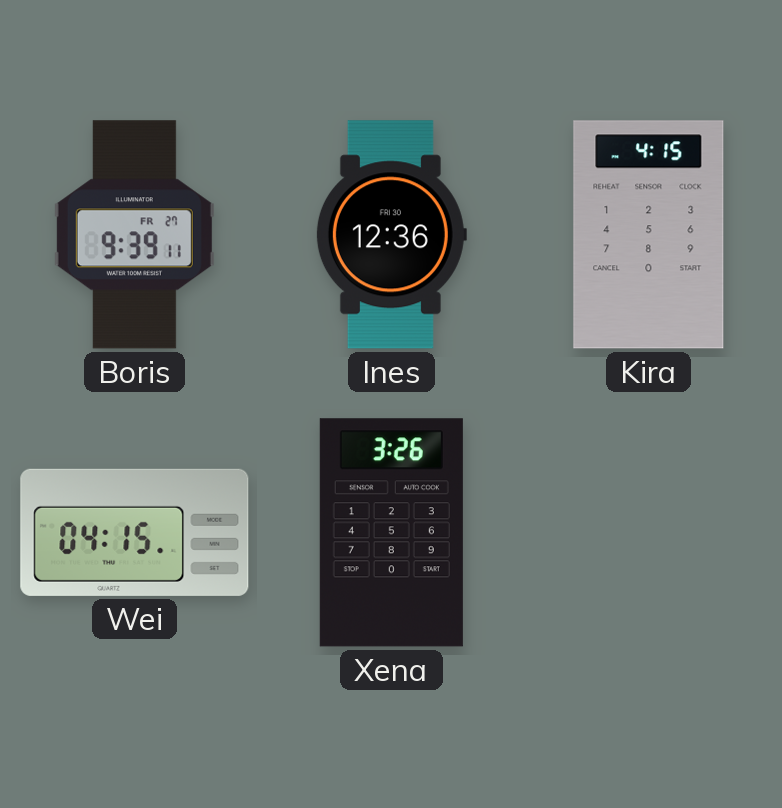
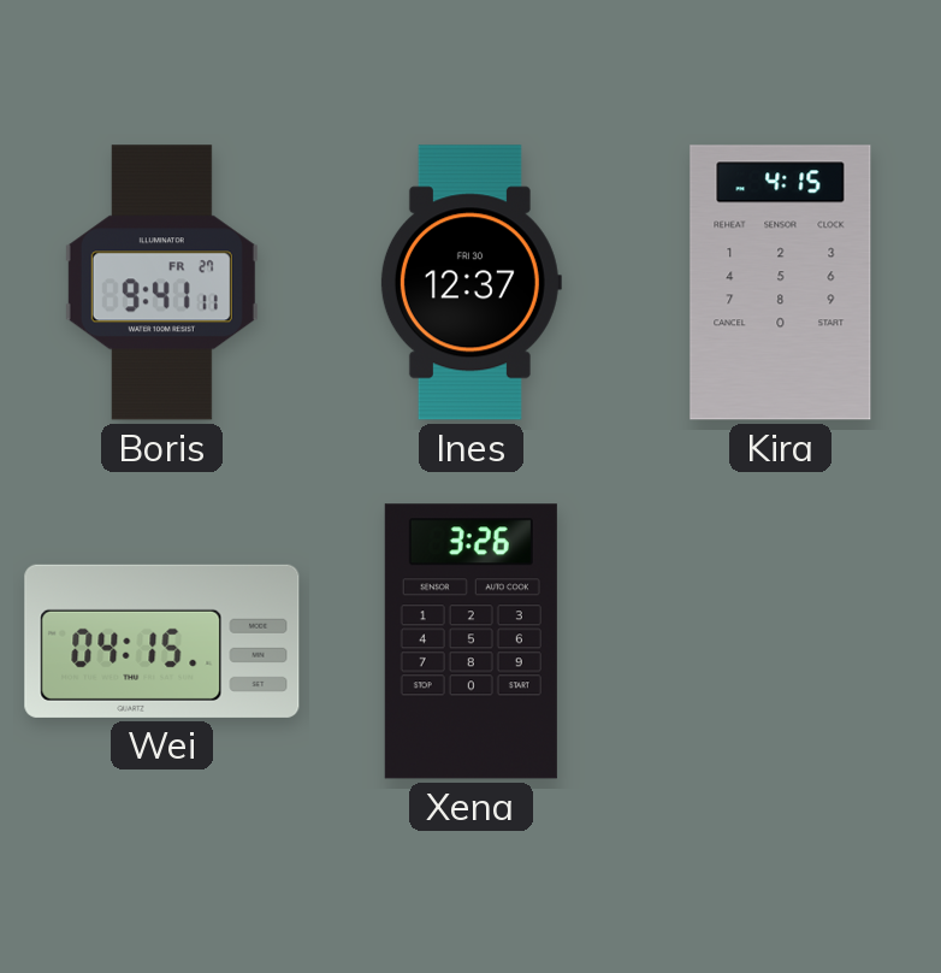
Boris: 9:39 -> 9:41 (161, 283)
Ines: 12:36 -> 12:37 (470, 283)
